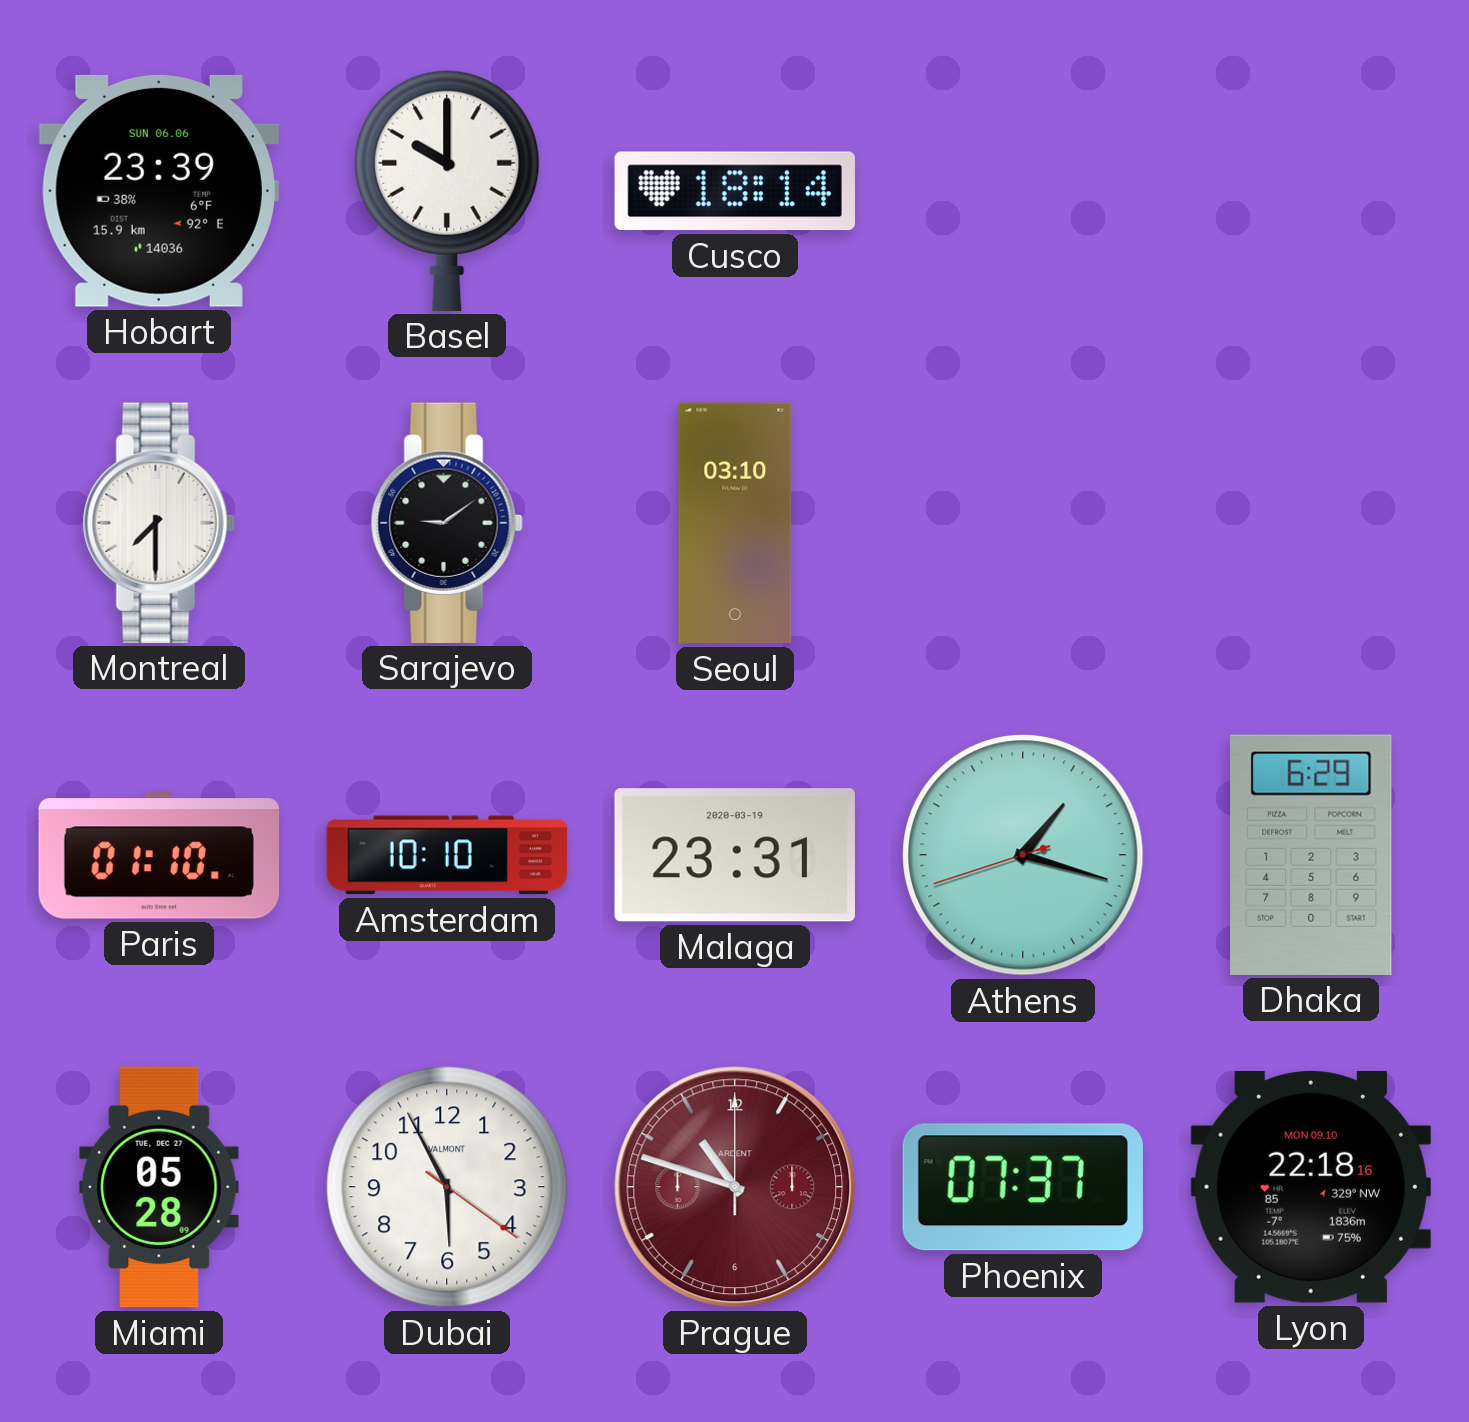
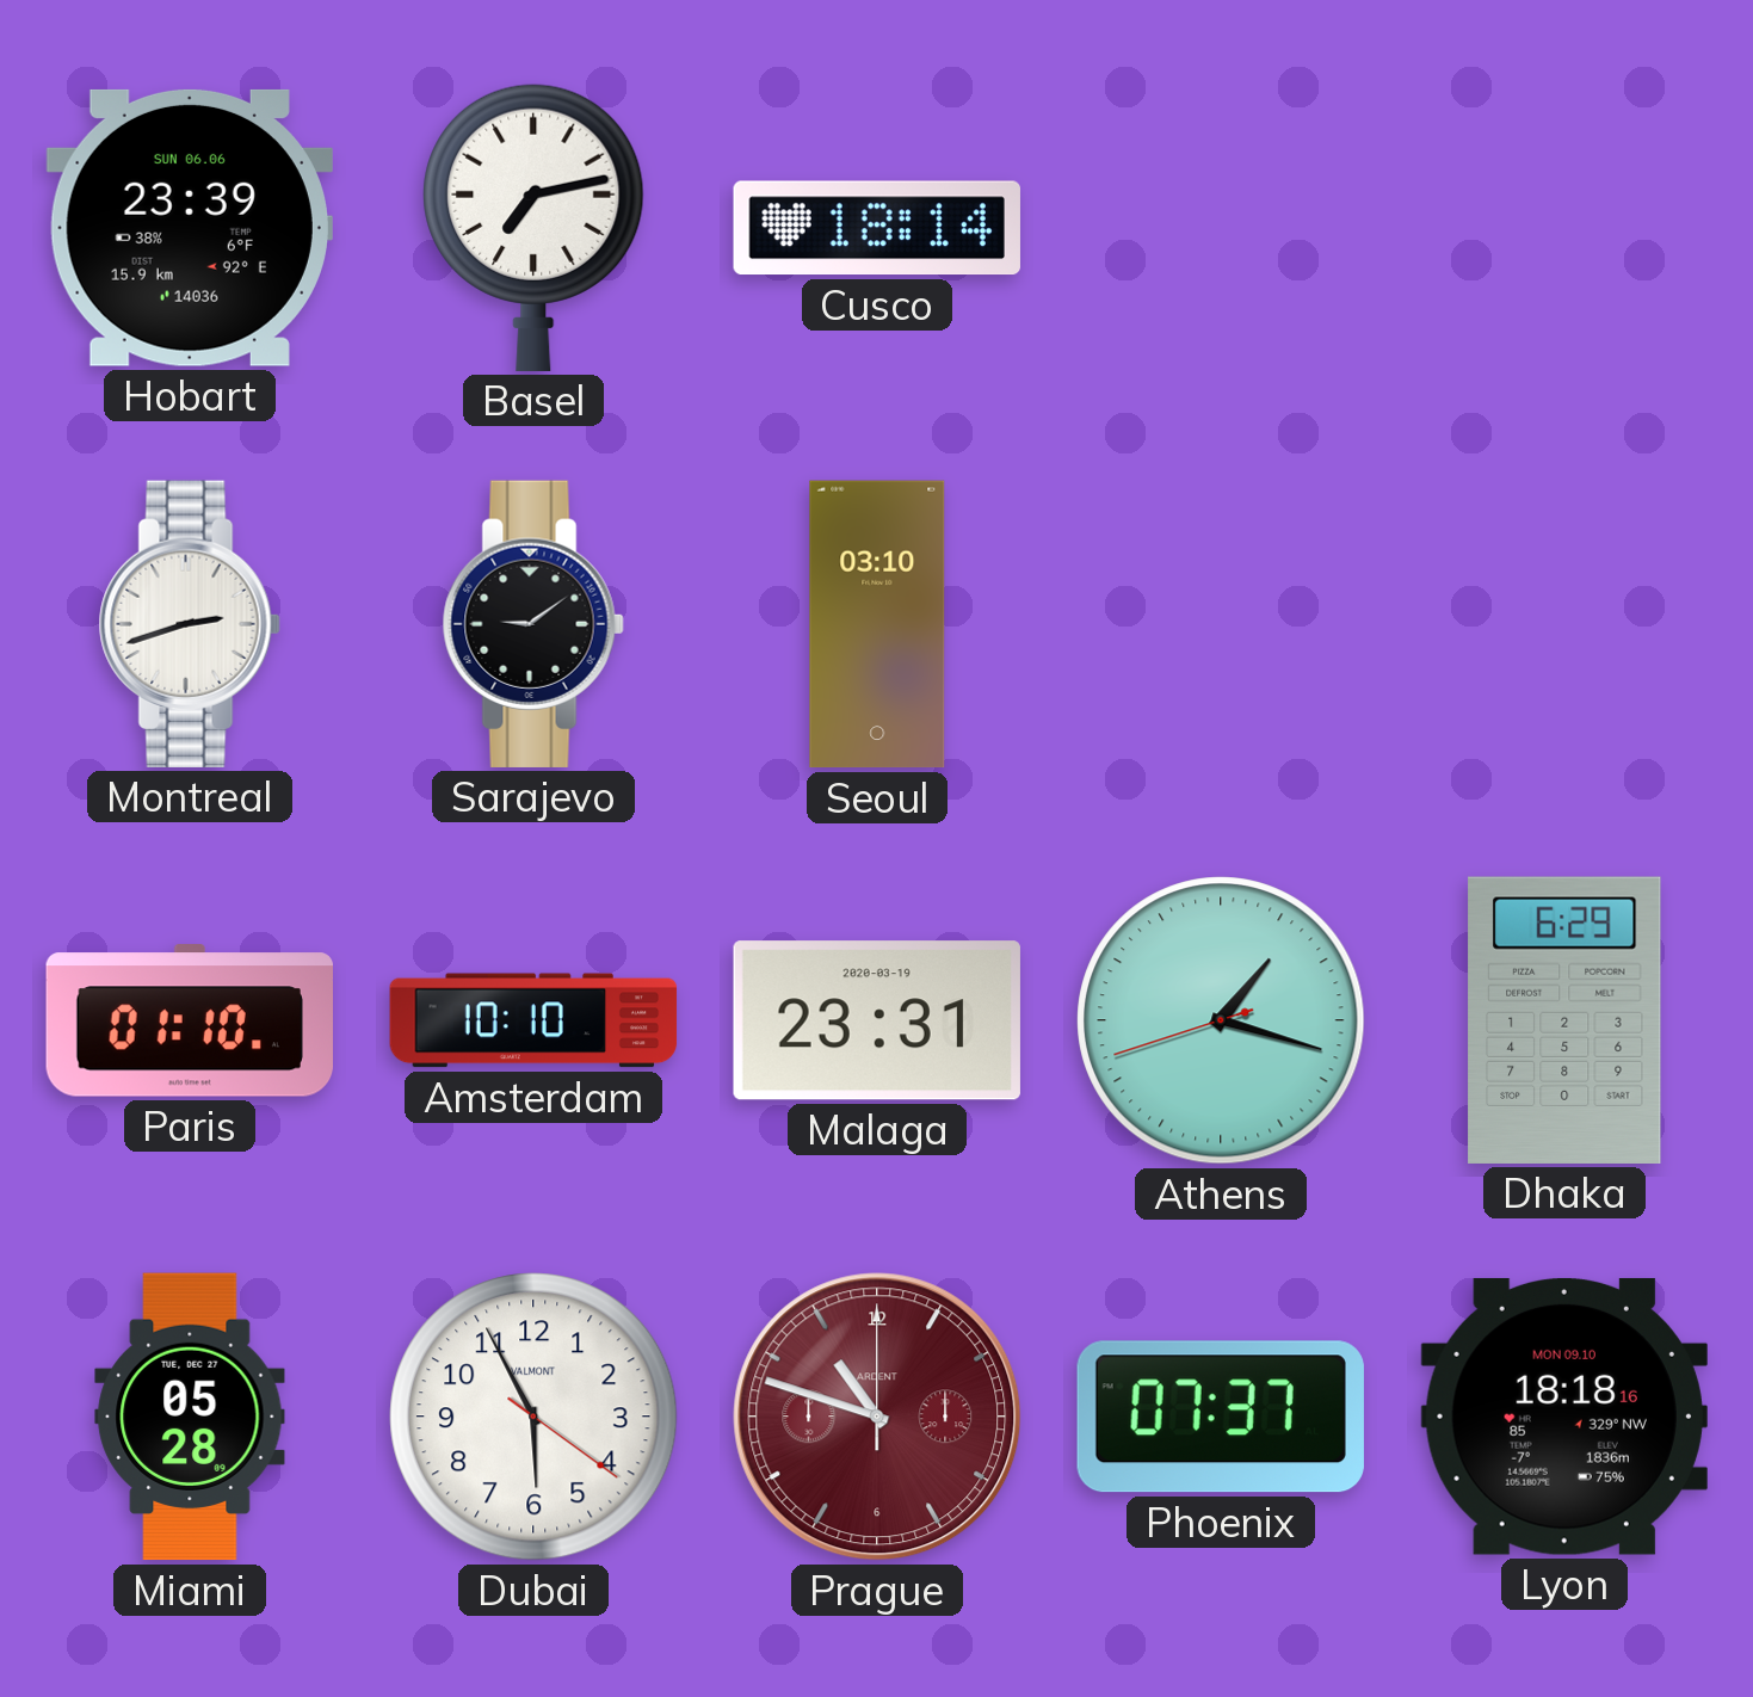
Basel: 10:00 -> 7:13 (533, 227)
Montreal: 7:30 -> 2:42 (190, 624)
Lyon: 22:18 -> 18:18 (1564, 1417)
